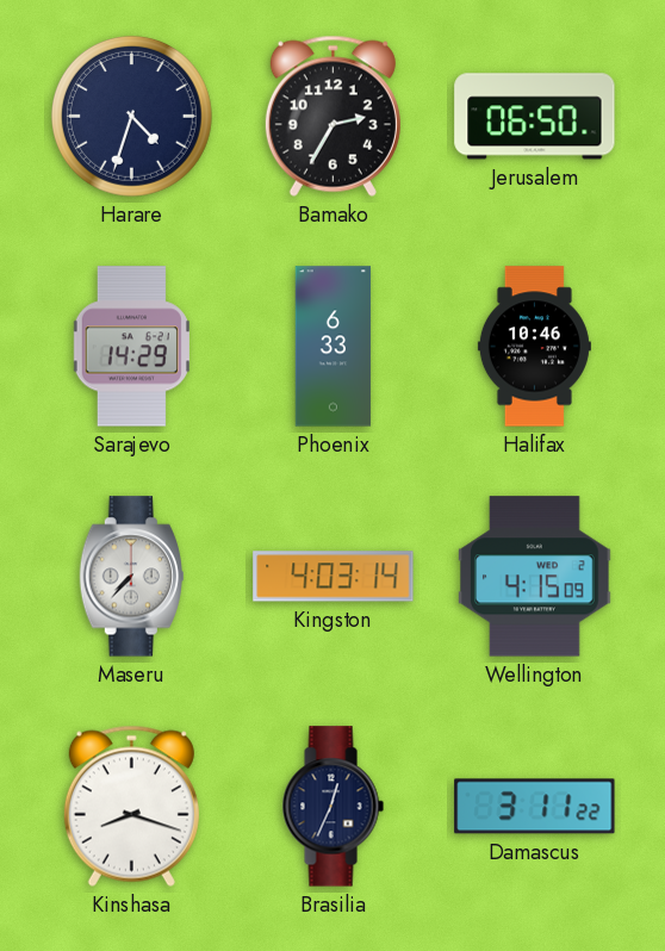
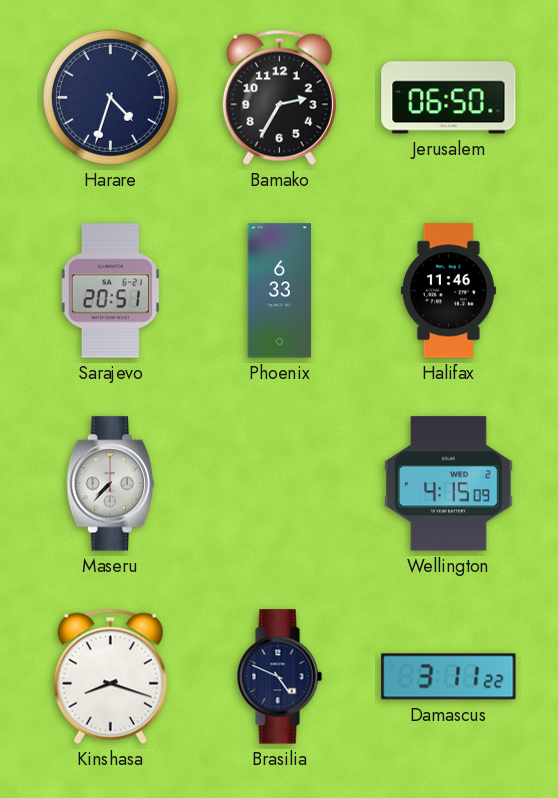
Sarajevo: 14:29 -> 20:51 (110, 291)
Halifax: 10:46 -> 11:46 (448, 291)
Kingston: 4:03 -> none (334, 577)
Brasilia: 12:34 -> 4:49 (279, 677)
